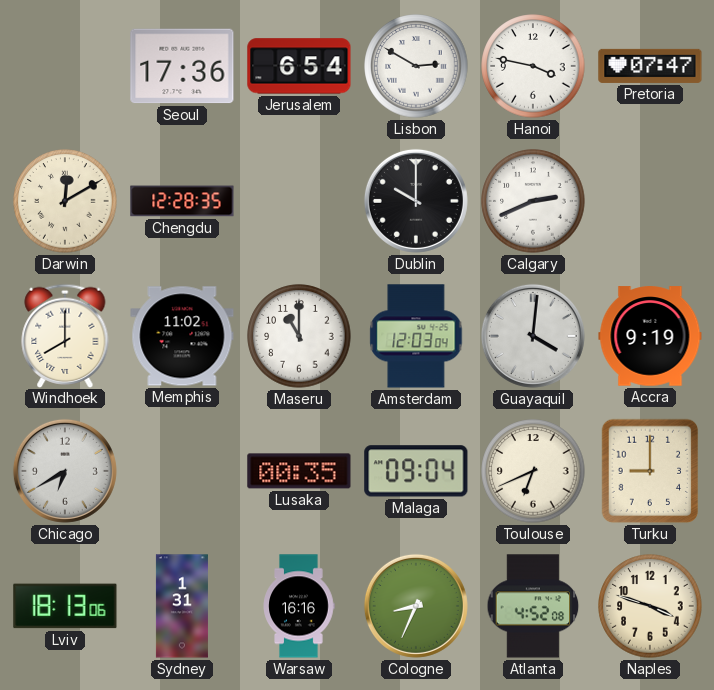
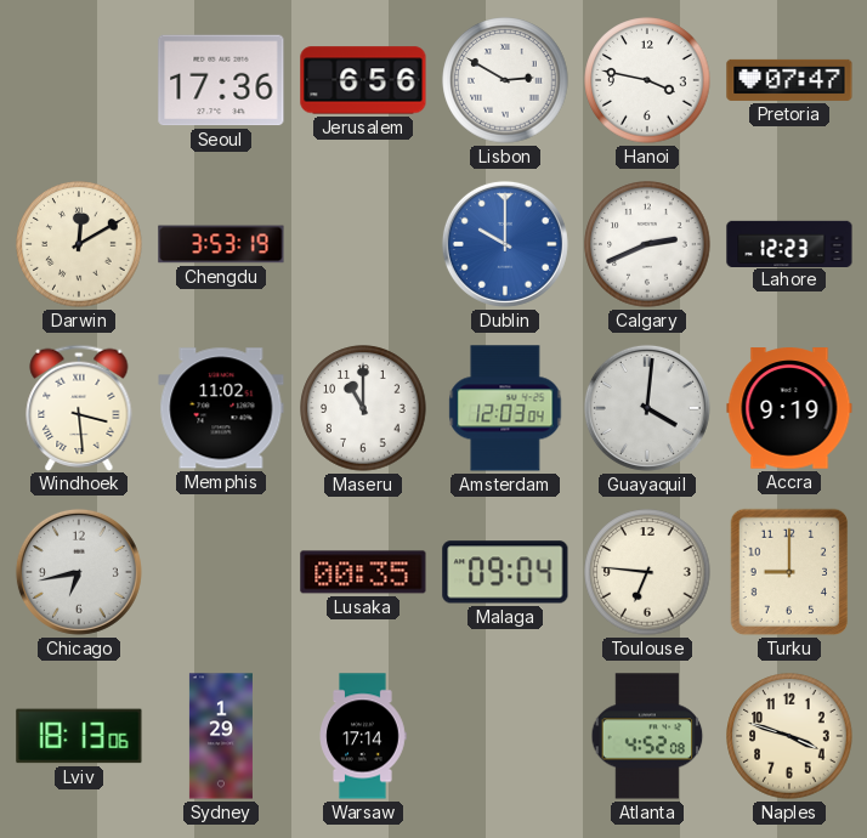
Jerusalem: 6:54 -> 6:56 (363, 80)
Chengdu: 12:28 -> 3:53 (221, 244)
Dublin dial: black -> blue (505, 244)
Lahore: none -> 12:23 (789, 243)
Windhoek: 8:00 -> 3:29 (79, 407)
Chicago: 6:40 -> 6:43 (79, 572)
Toulouse: 6:41 -> 6:46 (647, 572)
Sydney: 1:31 -> 1:29 (221, 736)
Warsaw: 16:16 -> 17:14 (363, 736)
Cologne: 8:34 -> none (416, 606)
